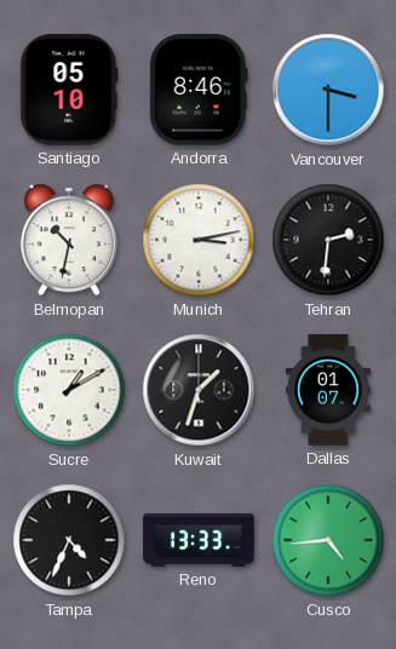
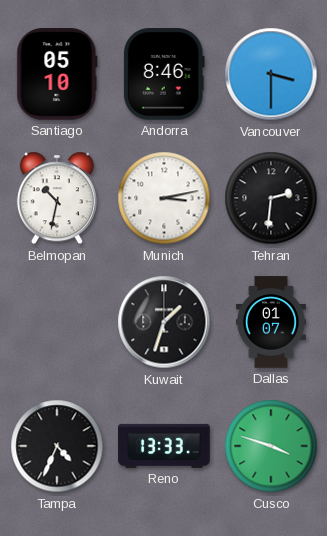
Sucre: 1:10 -> none (69, 390)
Cusco: 4:44 -> 3:48 (271, 446)
